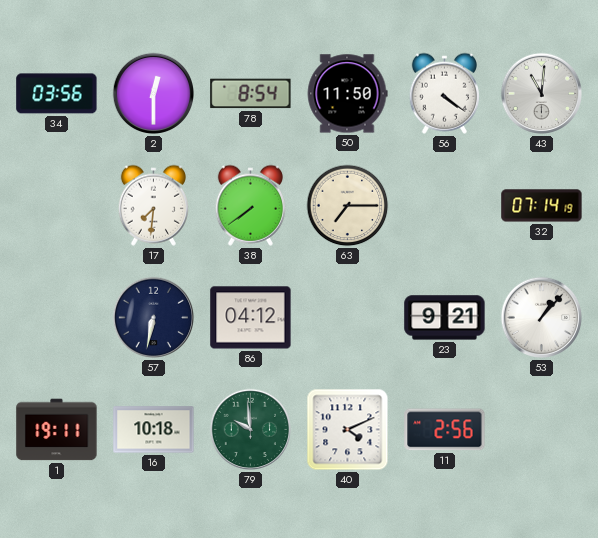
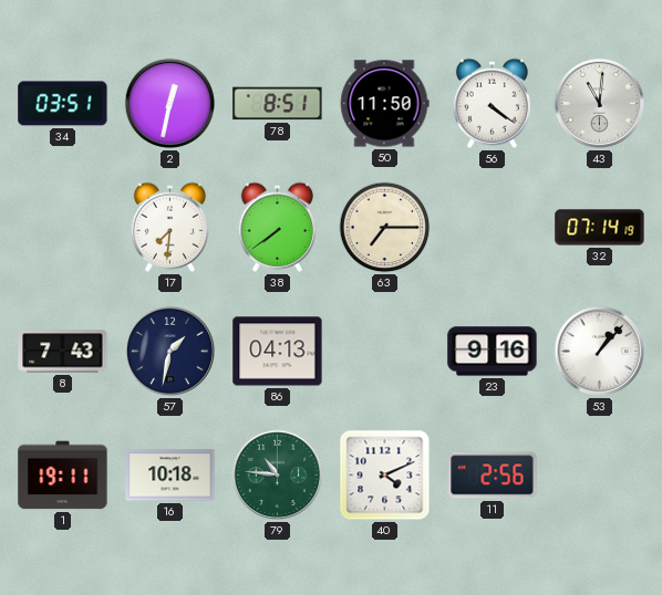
34: 03:56 -> 03:51 (63, 104)
2: 12:30 -> 12:32 (170, 104)
78: 8:54 -> 8:51 (278, 104)
8: none -> 7:43 (63, 352)
57: 6:32 -> 1:32 (170, 352)
86: 04:12 -> 04:13 (278, 352)
23: 9:21 -> 9:16 (493, 352)
79: 9:59 -> 10:46 (278, 476)
